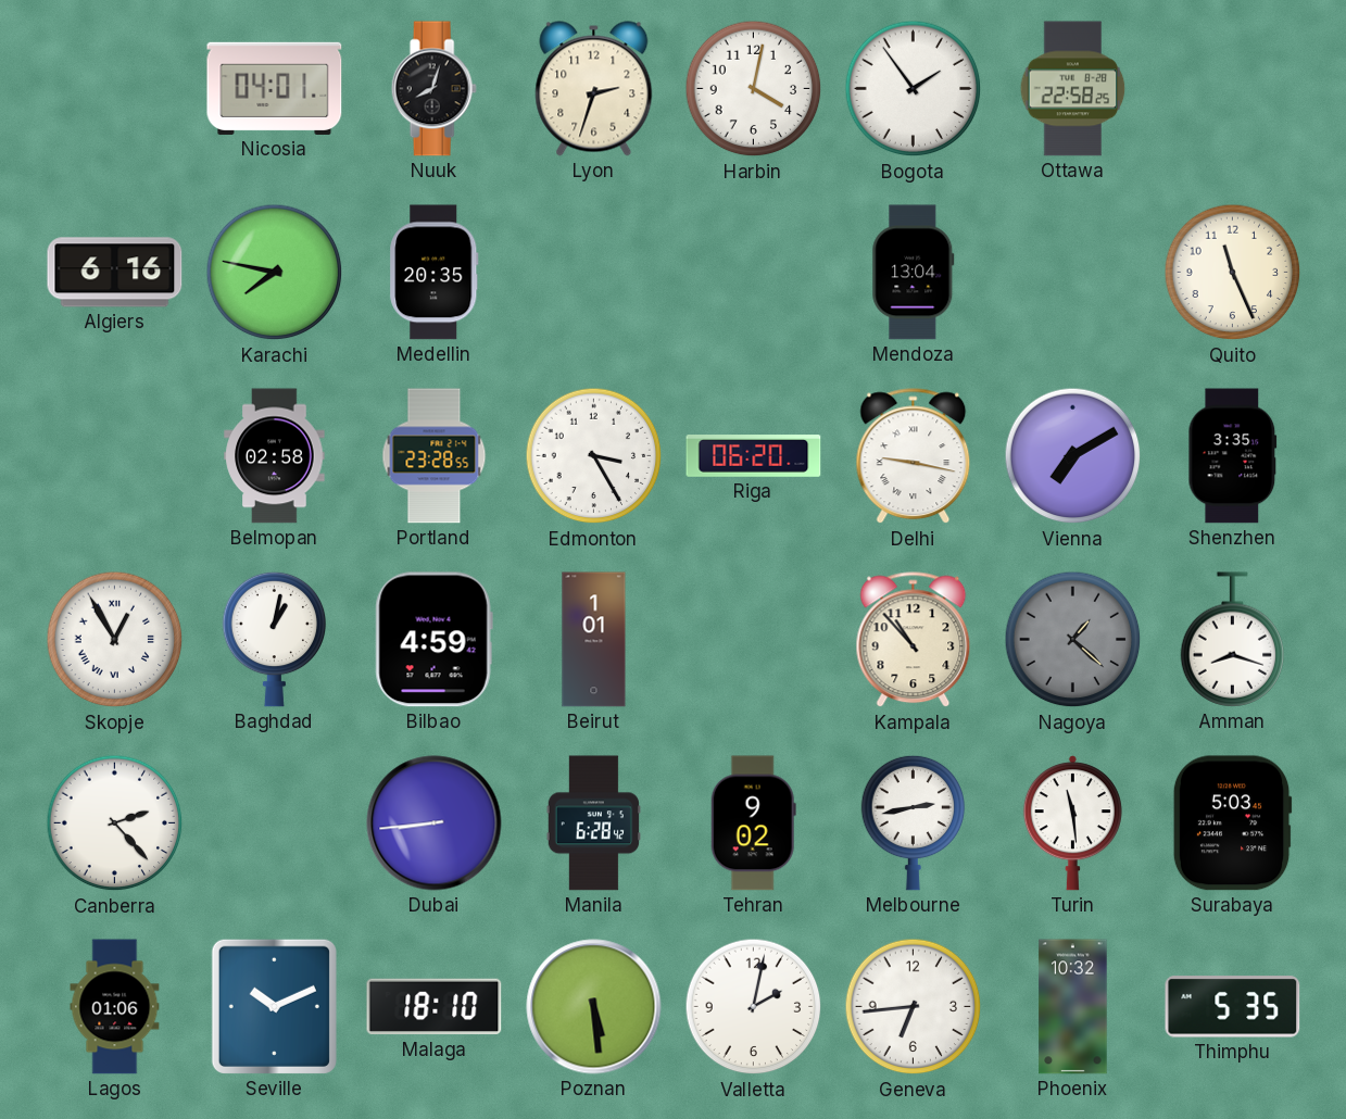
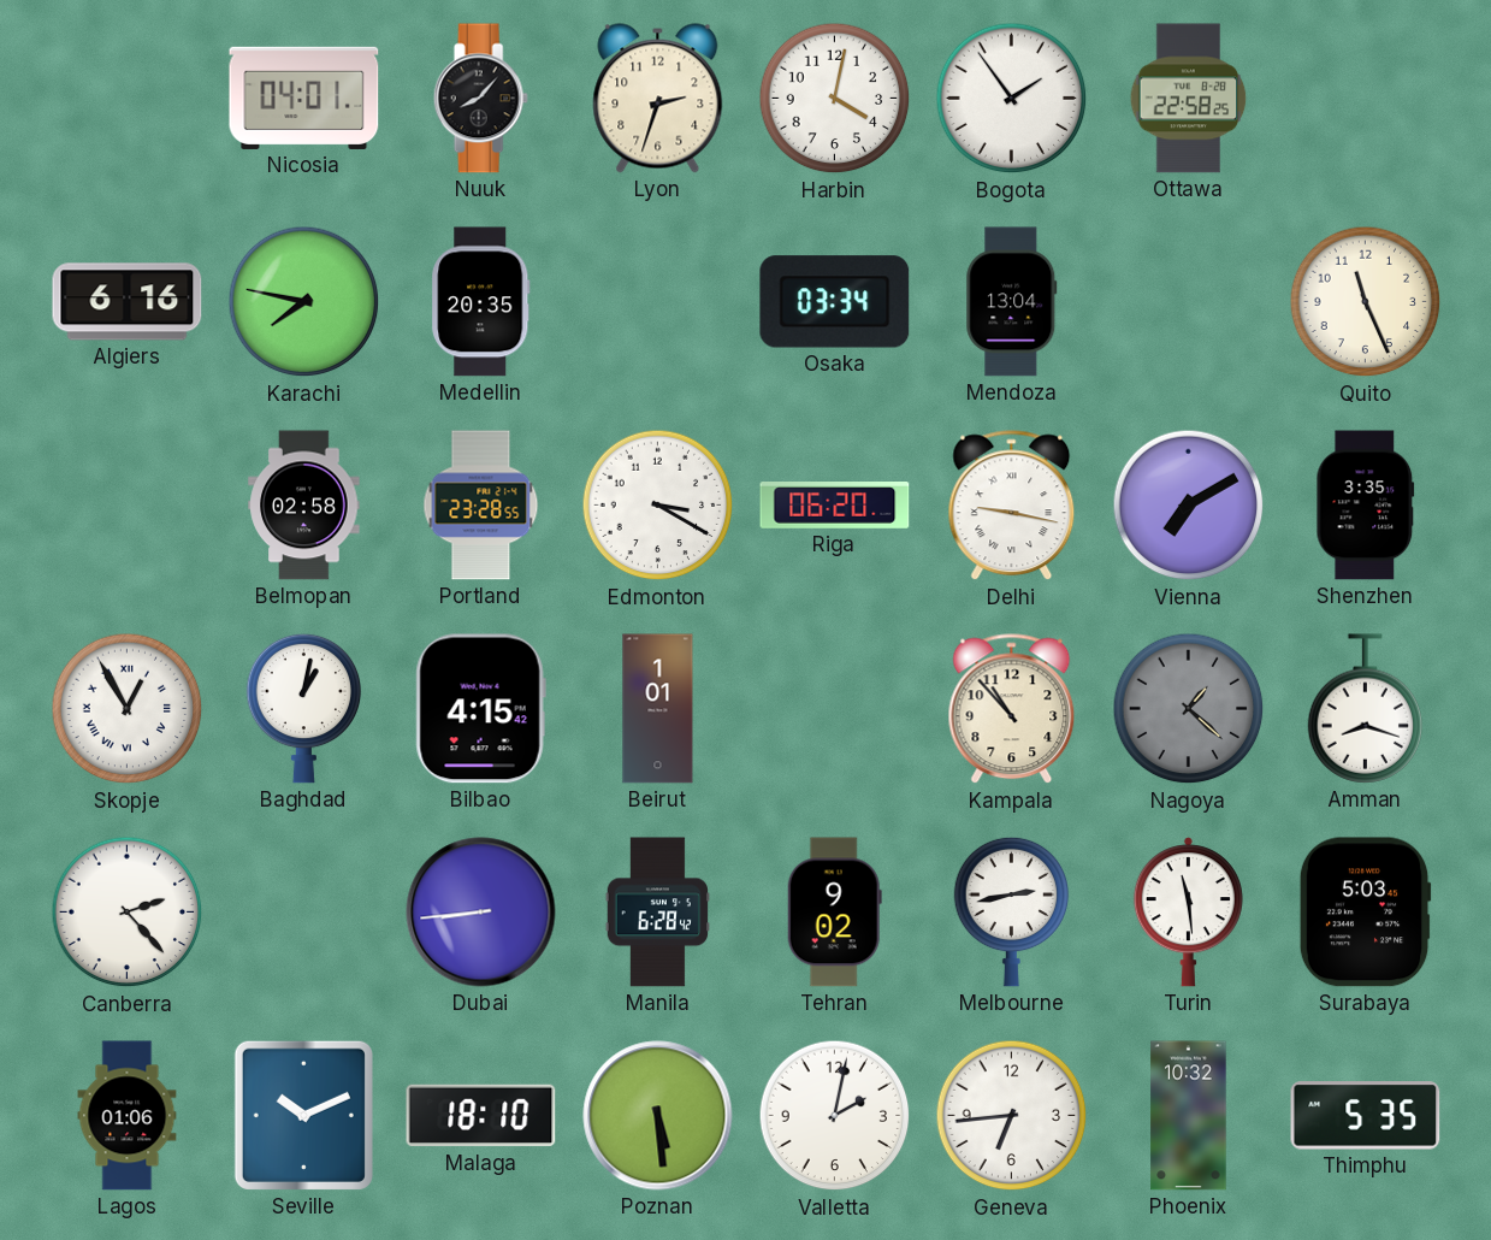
Nuuk: 8:03 -> 8:07 (480, 99)
Osaka: none -> 03:34 (835, 302)
Edmonton: 3:25 -> 3:20 (658, 506)
Bilbao: 4:59 -> 4:15 (480, 709)
